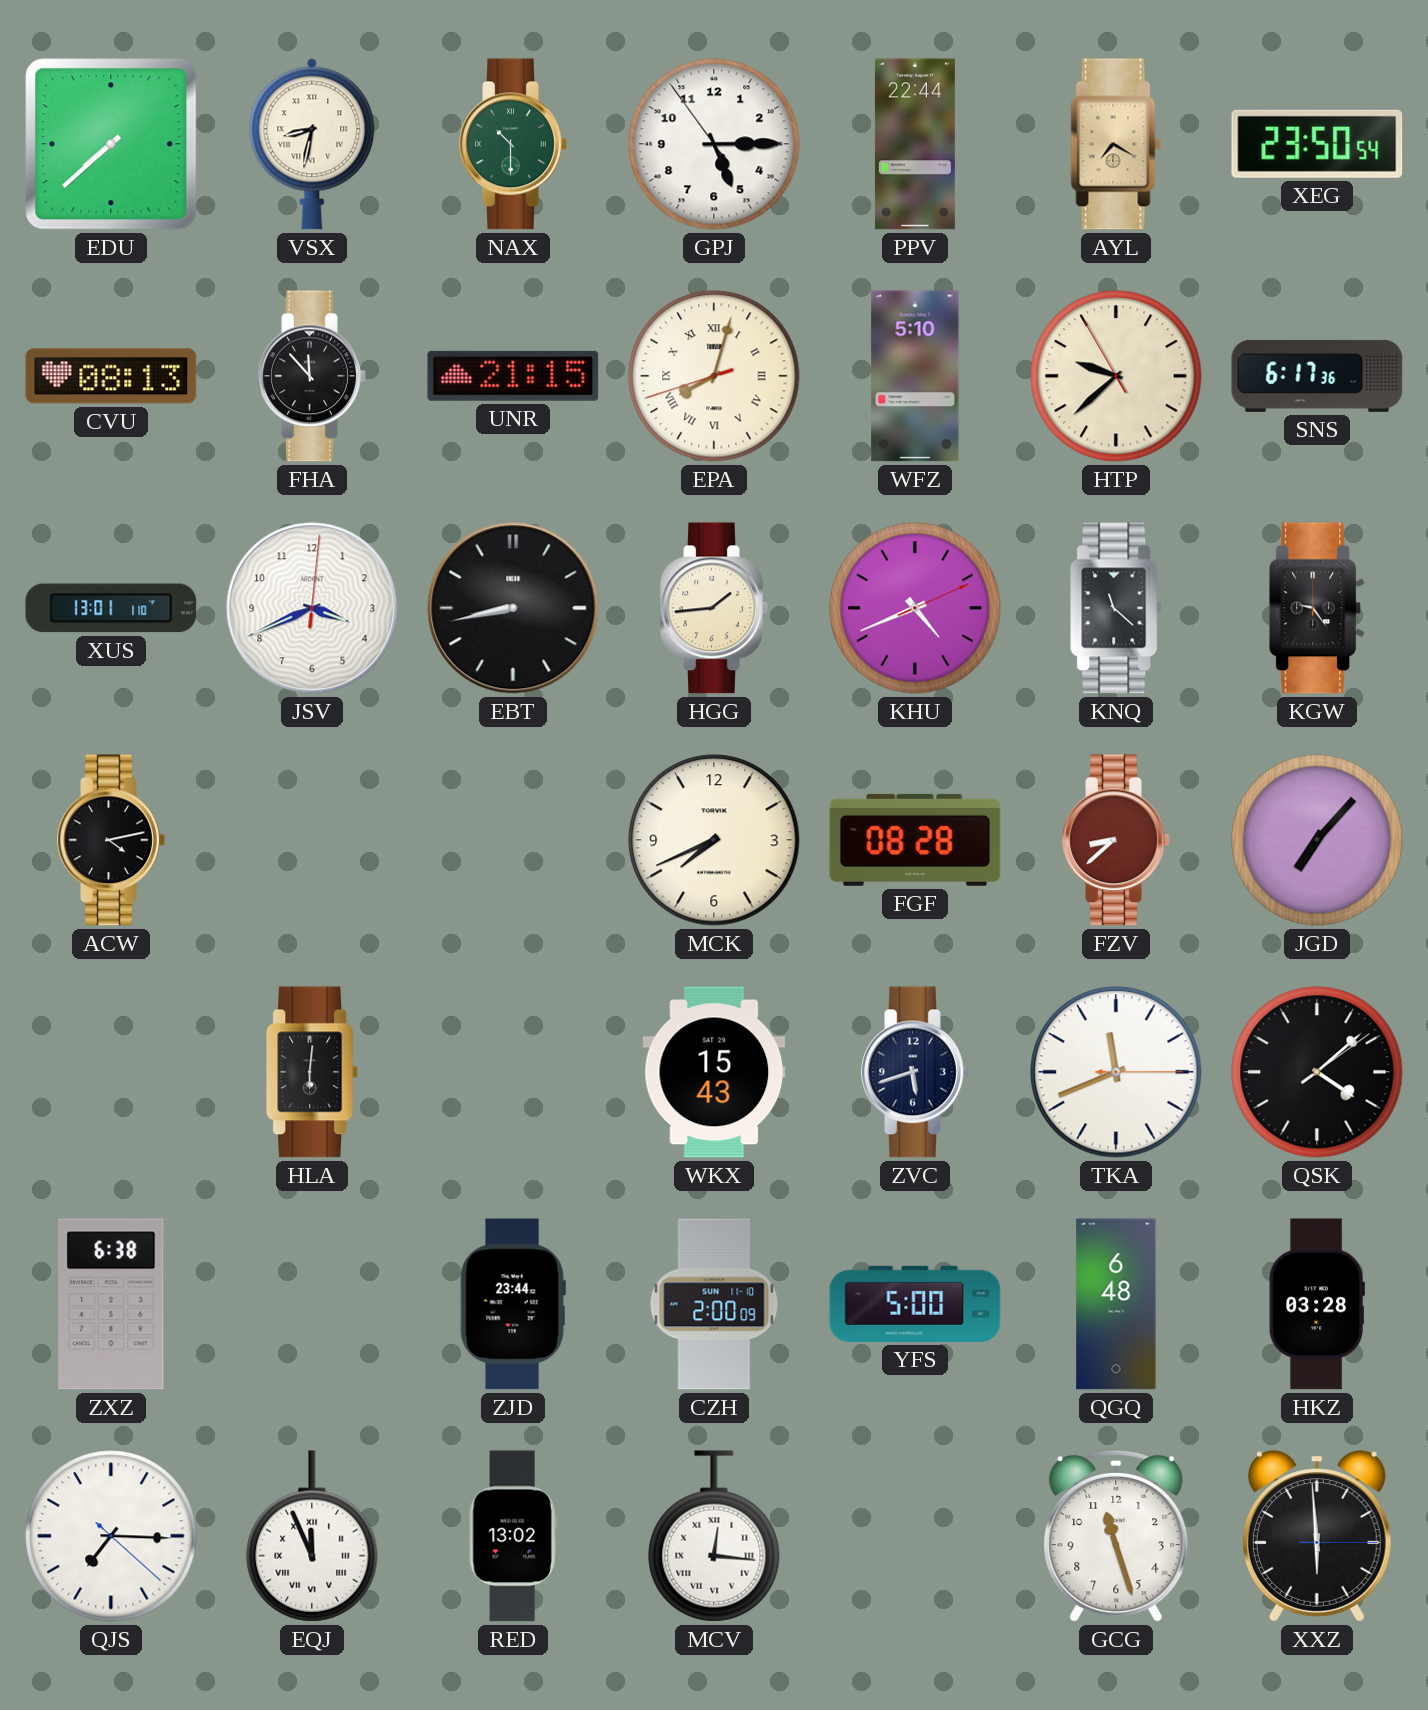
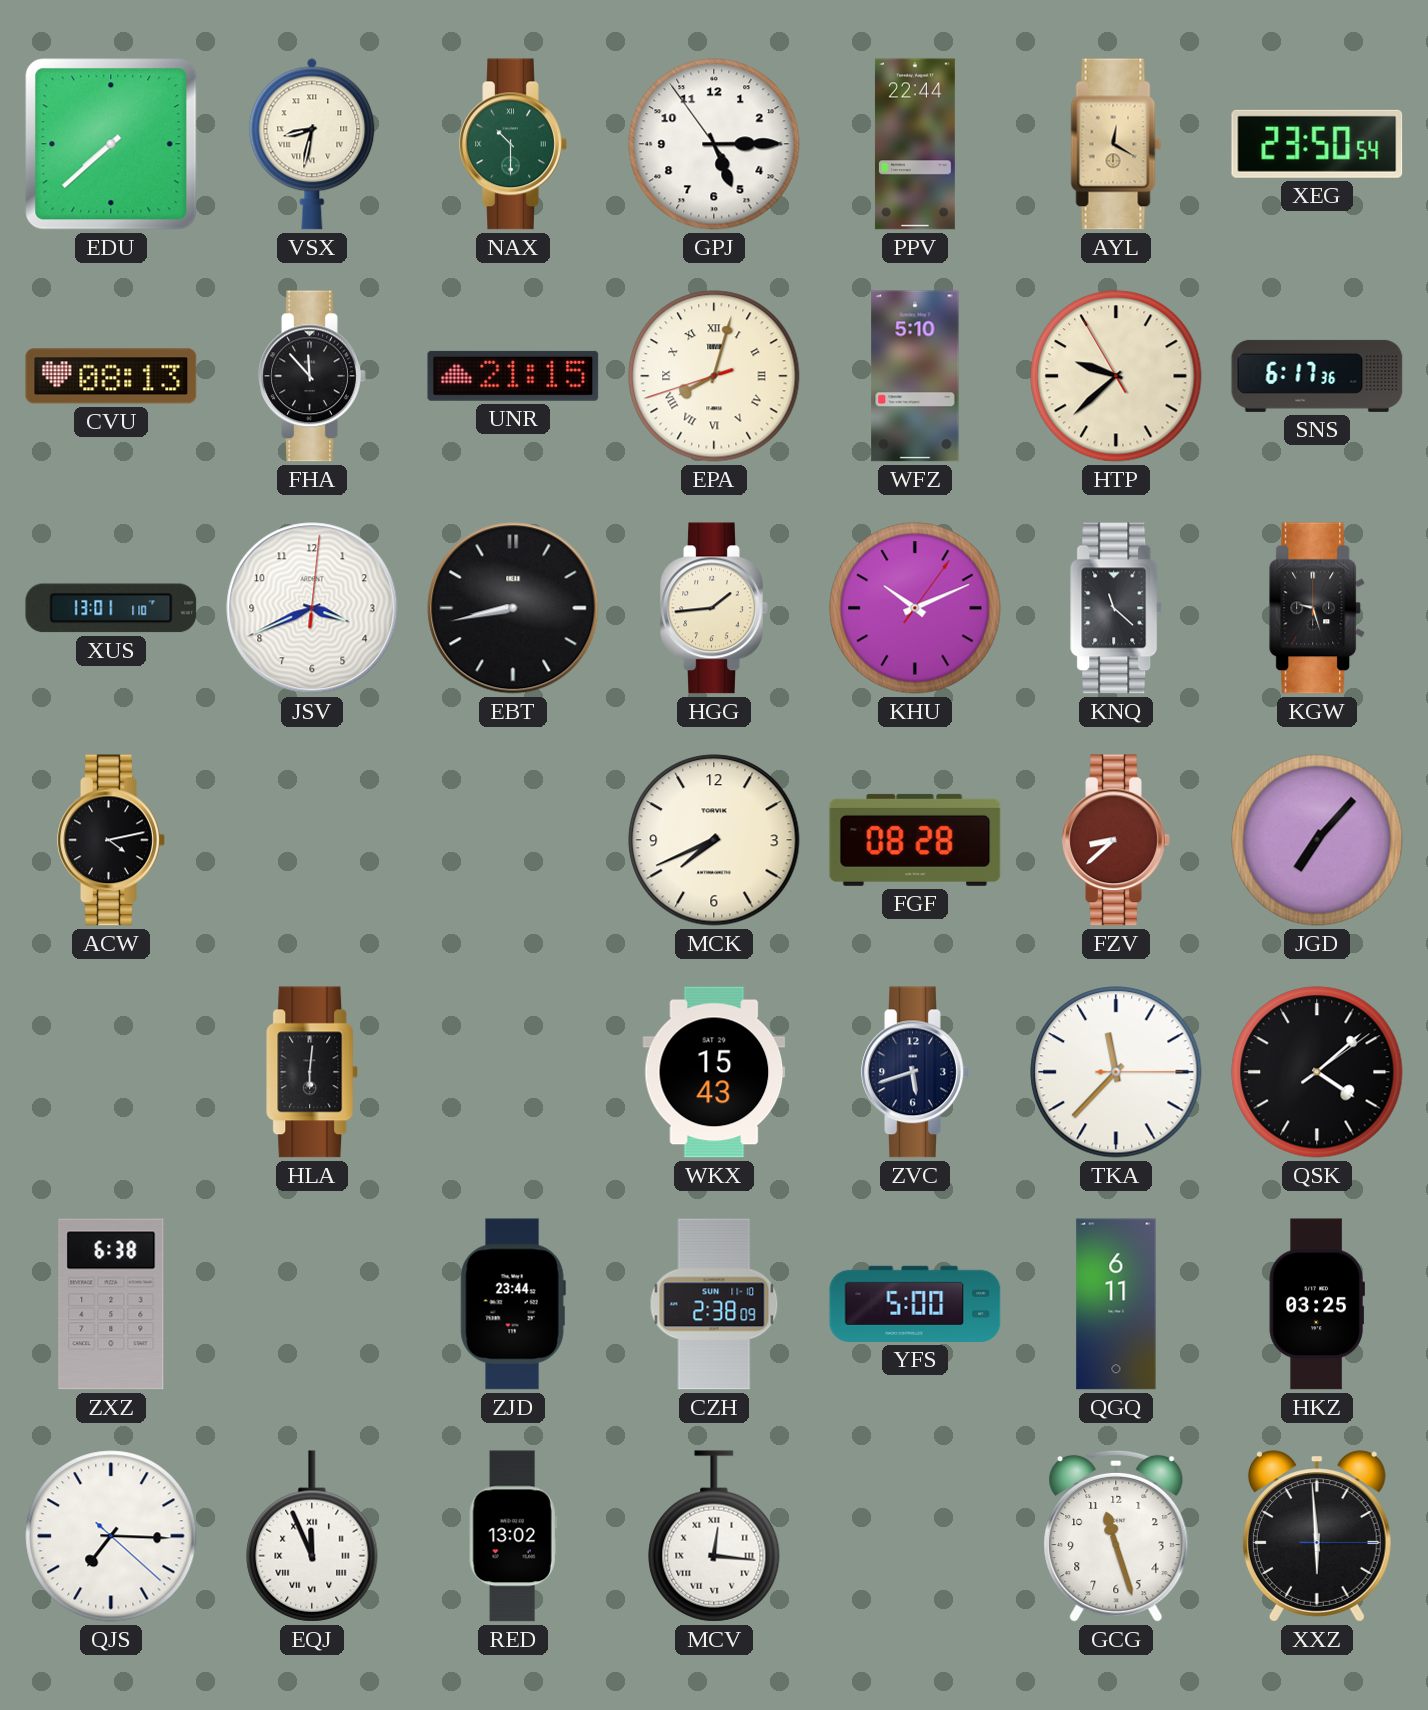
AYL: 7:20 -> 12:20 (1116, 144)
KHU: 4:41 -> 10:11 (915, 608)
KGW: 9:24 -> 9:27 (1318, 608)
TKA: 11:41 -> 11:37 (1116, 1072)
CZH: 2:00 -> 2:38 (714, 1304)
QGQ: 6:48 -> 6:11 (1116, 1304)
HKZ: 03:28 -> 03:25 (1317, 1304)
